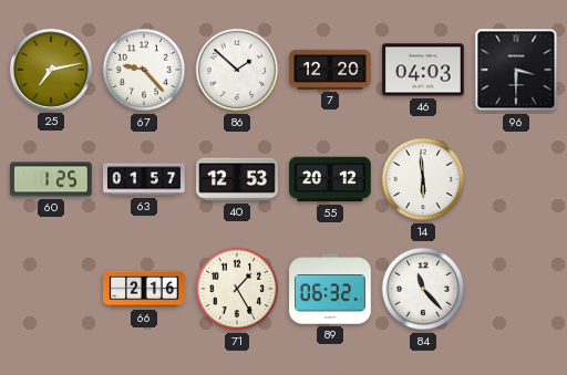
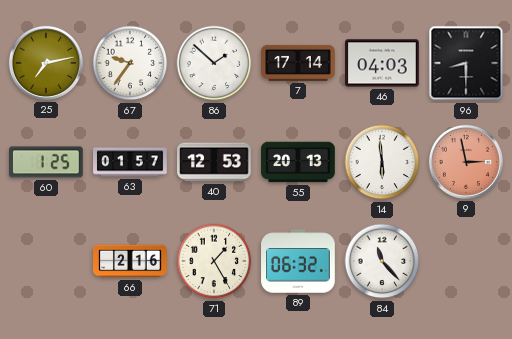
67: 9:23 -> 9:36 (130, 63)
7: 12:20 -> 17:14 (298, 63)
96: 3:30 -> 8:30 (466, 63)
55: 20:12 -> 20:13 (298, 162)
9: none -> 2:58 (466, 162)
